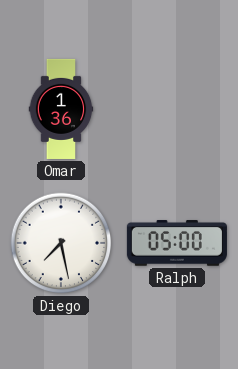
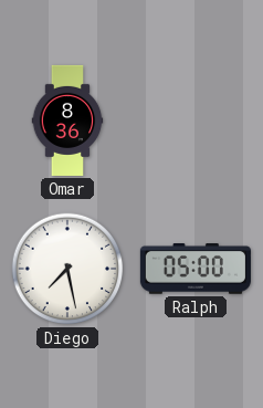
Omar: 1:36 -> 8:36 (67, 121)
